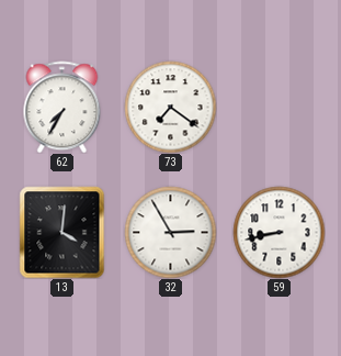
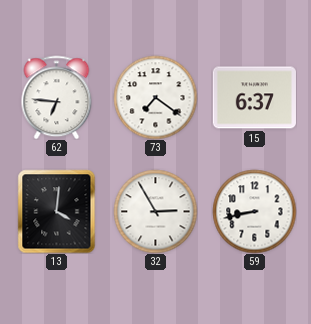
62: 7:35 -> 6:46 (57, 97)
15: none -> 6:37 (254, 98)
